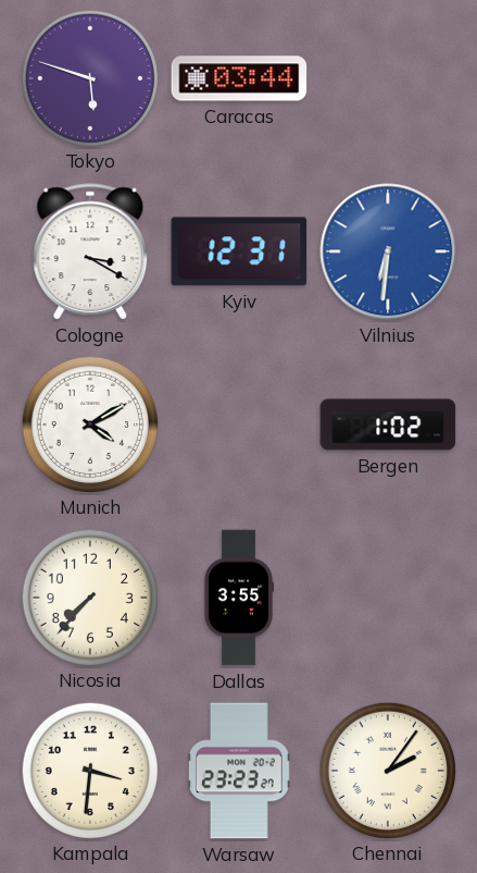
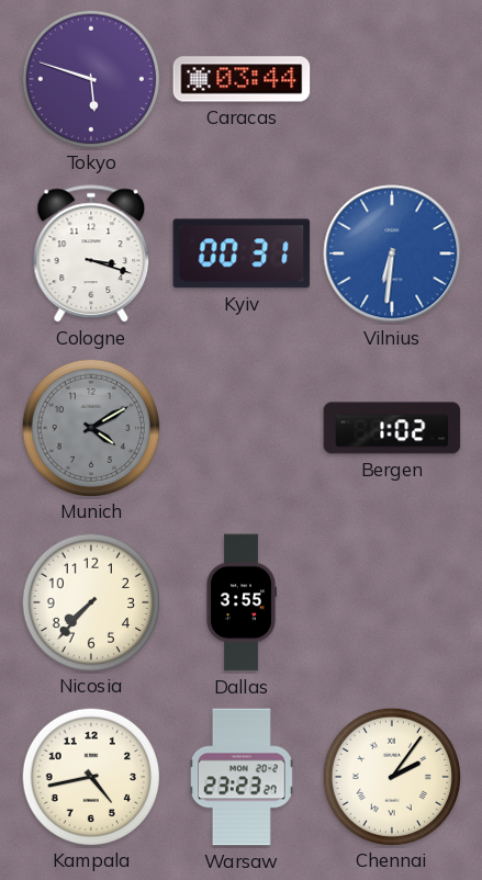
Cologne: 3:20 -> 3:18 (91, 255)
Kyiv: 12:31 -> 00:31 (242, 253)
Munich dial: white -> grey (90, 427)
Kampala: 3:31 -> 4:43 (90, 776)
